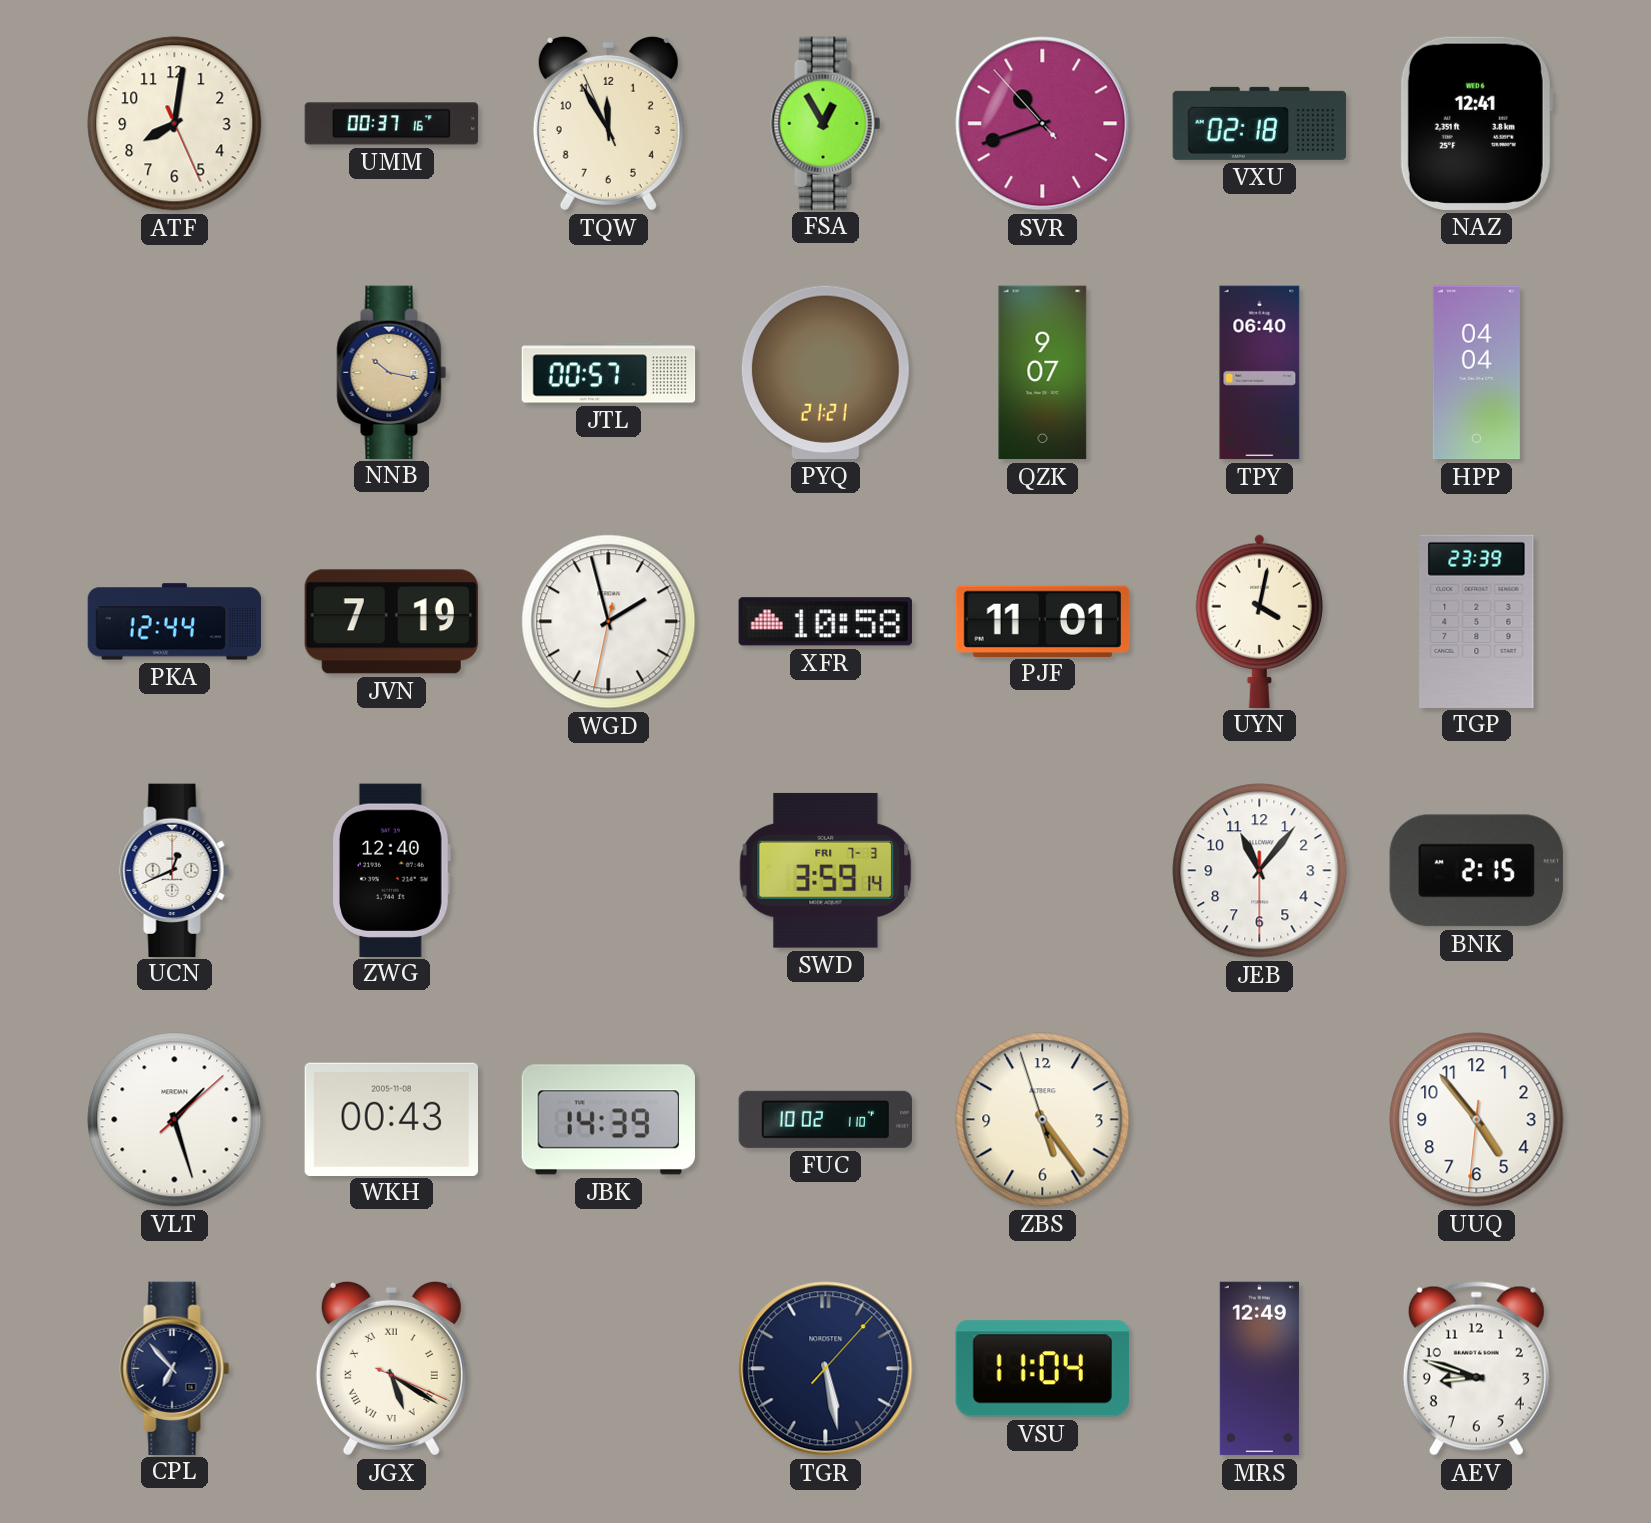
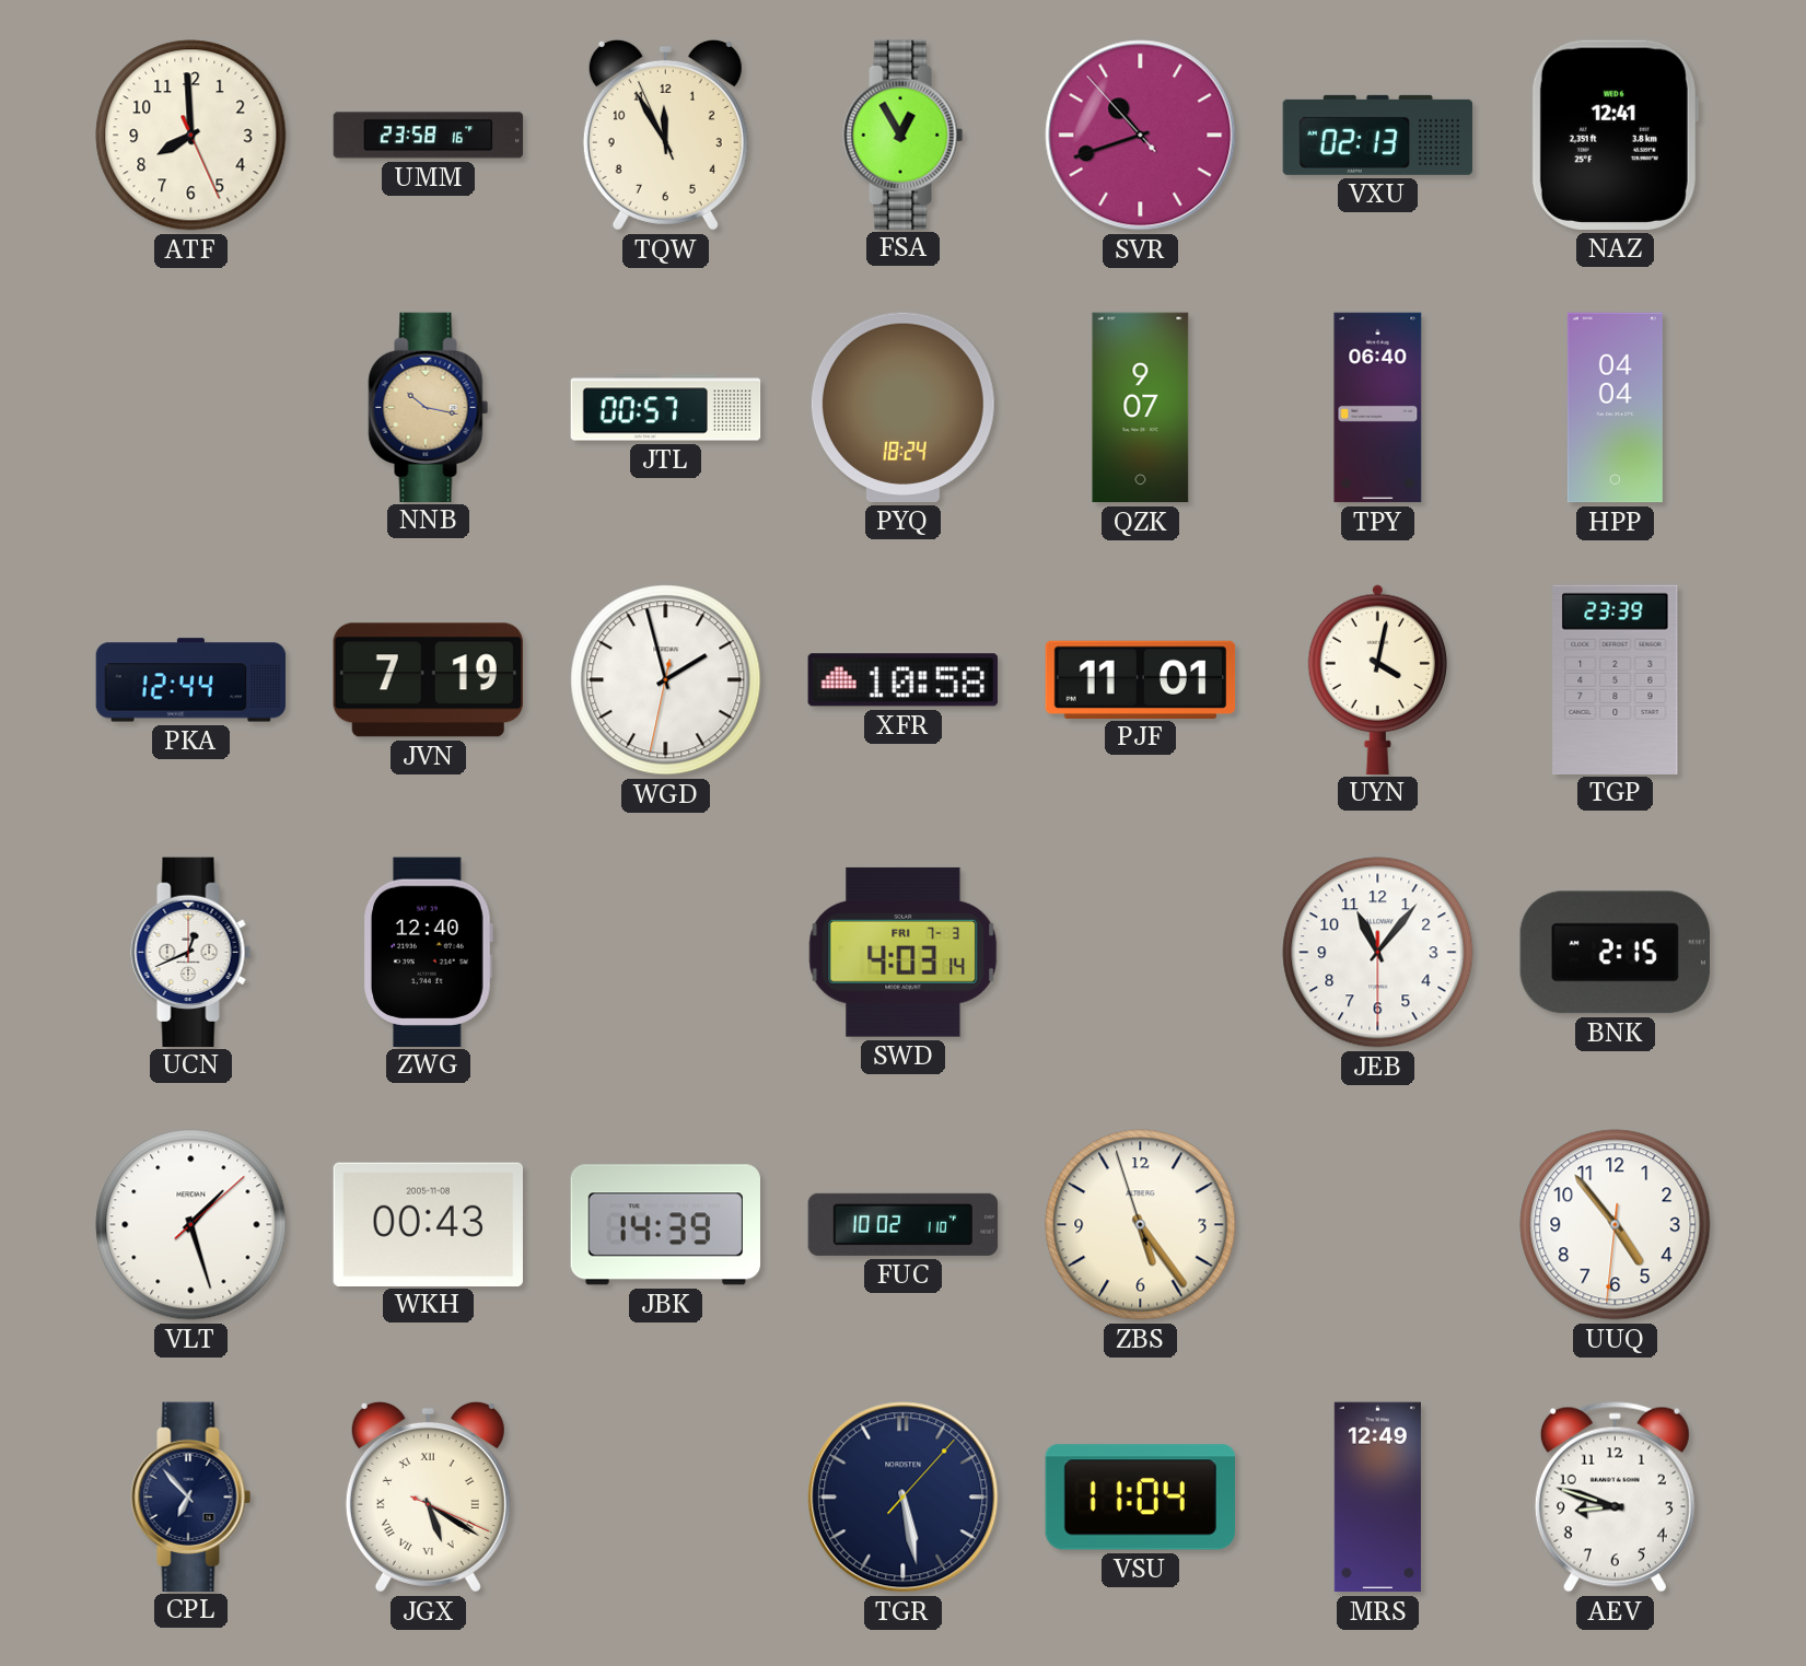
ATF: 8:01 -> 7:59 (191, 136)
UMM: 00:37 -> 23:58 (429, 136)
VXU: 02:18 -> 02:13 (1378, 135)
PYQ: 21:21 -> 18:24 (902, 407)
SWD: 3:59 -> 4:03 (904, 952)
